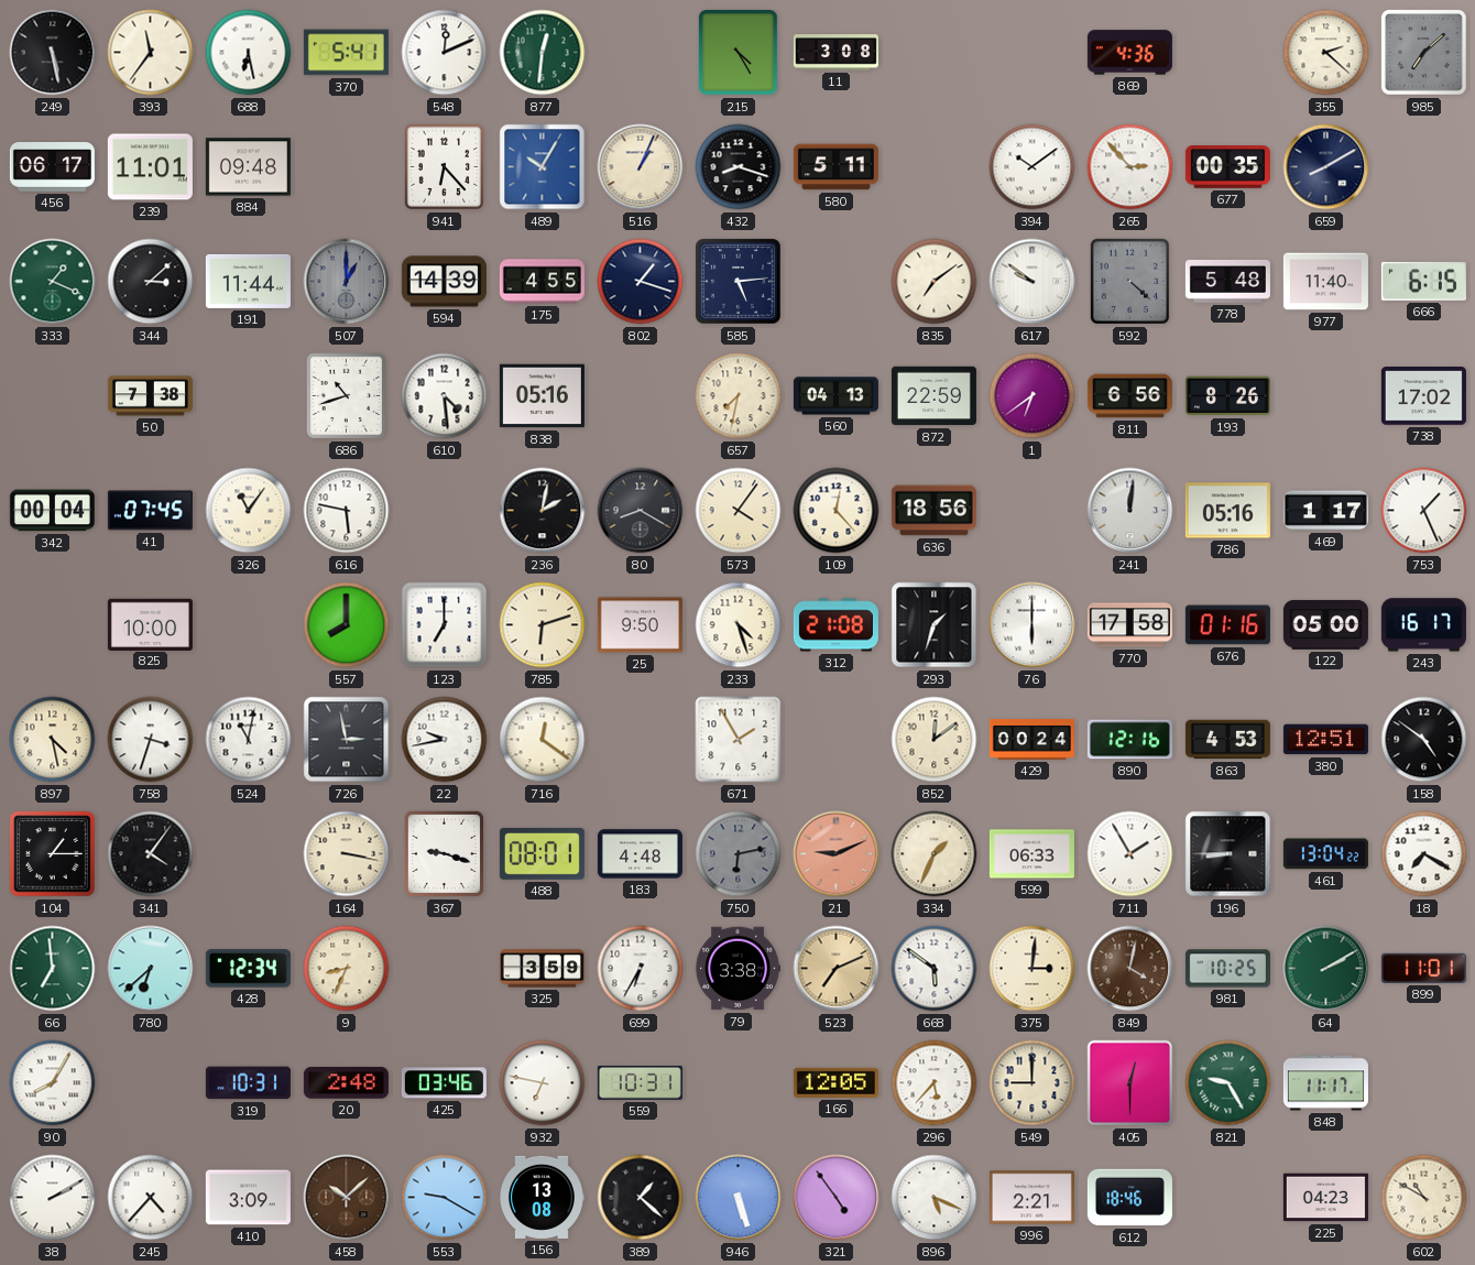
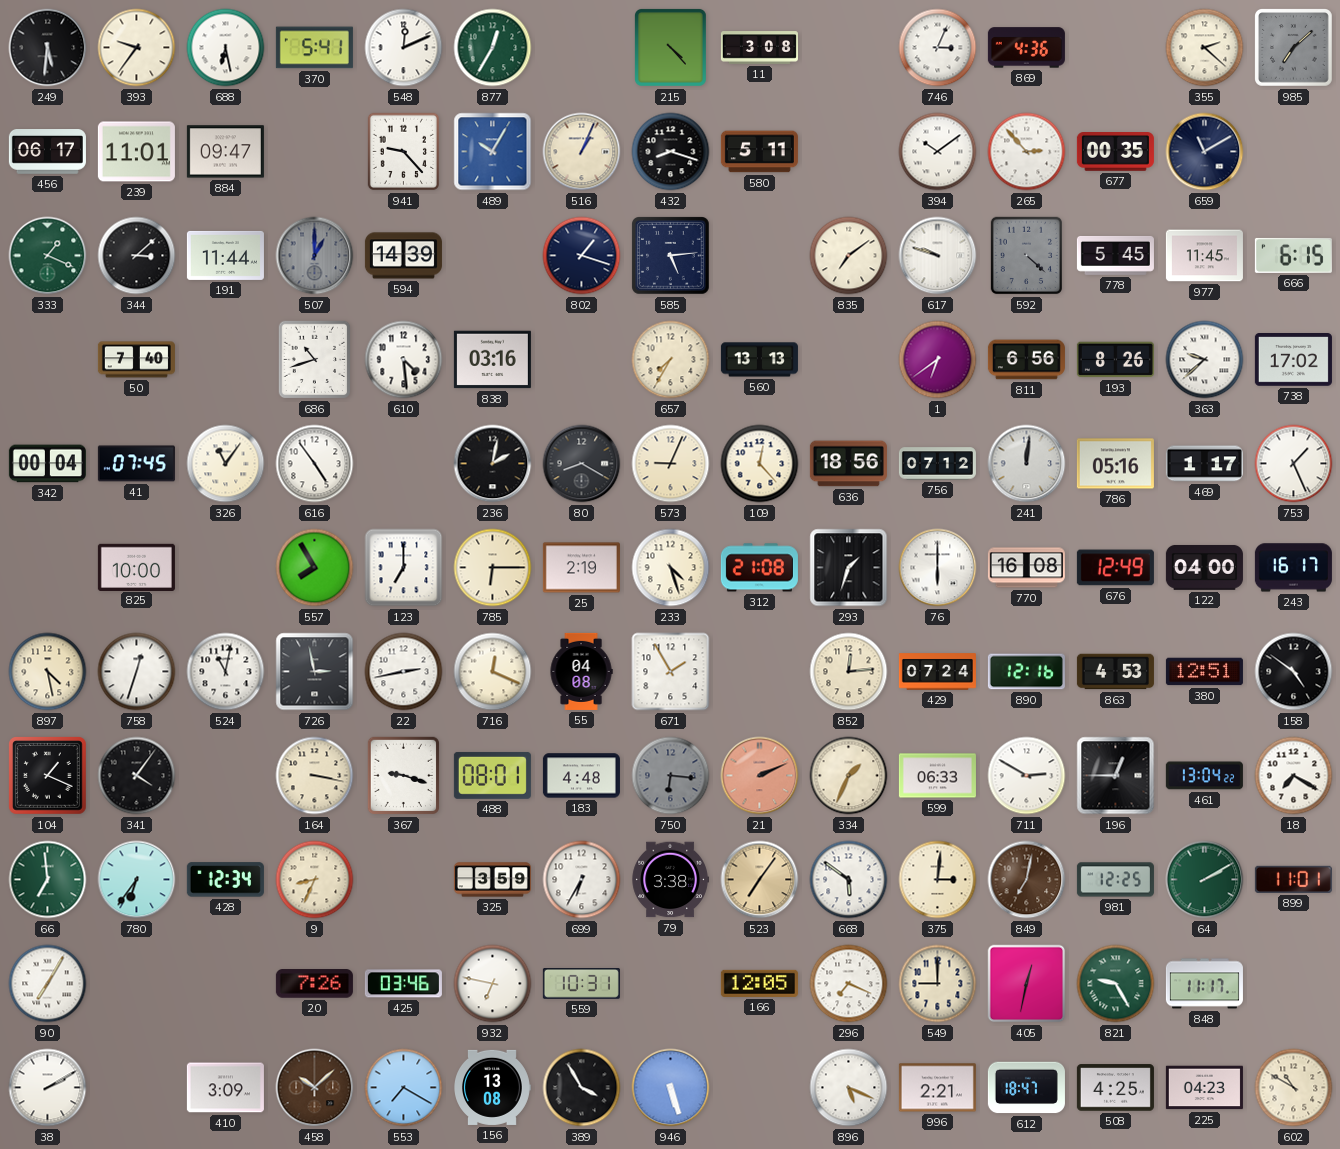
249: 5:28 -> 5:31 (48, 48)
393: 11:36 -> 9:36 (137, 48)
877: 12:31 -> 12:35 (493, 48)
215: 4:25 -> 4:23 (670, 48)
746: none -> 3:04 (938, 48)
884: 09:48 -> 09:47 (225, 152)
941: 6:23 -> 9:23 (403, 152)
659: 8:10 -> 11:10 (1205, 152)
175: 4:55 -> none (542, 282)
617: 9:51 -> 9:48 (938, 256)
778: 5:48 -> 5:45 (1115, 255)
977: 11:40 -> 11:45 (1204, 256)
50: 7:38 -> 7:40 (136, 360)
838: 05:16 -> 03:16 (492, 360)
657: 7:32 -> 7:35 (671, 360)
560: 04:13 -> 13:13 (759, 360)
872: 22:59 -> none (933, 396)
363: none -> 9:38 (1205, 360)
616: 5:47 -> 4:54 (315, 464)
573: 4:06 -> 9:04 (671, 464)
756: none -> 07:12 (937, 464)
557: 8:00 -> 7:55 (315, 568)
785: 6:12 -> 6:15 (493, 568)
25: 9:50 -> 2:19 (581, 568)
770: 17:58 -> 16:08 (1026, 568)
676: 01:16 -> 12:49 (1115, 568)
122: 05:00 -> 04:00 (1204, 568)
758: 3:33 -> 12:33 (137, 672)
22: 9:43 -> 2:43 (404, 672)
716: 12:21 -> 12:19 (493, 672)
55: none -> 04:08 (581, 671)
852: 12:09 -> 12:14 (849, 672)
429: 00:24 -> 07:24 (937, 672)
104: 1:15 -> 1:19 (48, 776)
750: 6:13 -> 6:16 (671, 776)
21: 9:11 -> 2:11 (760, 776)
711: 1:55 -> 2:50 (1027, 776)
196: 8:45 -> 12:45 (1116, 776)
780: 6:38 -> 6:36 (137, 880)
523: 7:11 -> 7:06 (760, 880)
849: 4:02 -> 7:02 (1027, 880)
981: 10:25 -> 12:25 (1115, 880)
90: 8:05 -> 7:05 (48, 984)
319: 10:31 -> none (248, 1083)
20: 2:48 -> 7:26 (314, 984)
296: 5:37 -> 7:19 (849, 984)
405: 12:30 -> 12:32 (1027, 984)
245: 4:37 -> none (151, 1198)
553: 9:20 -> 7:20 (404, 1088)
389: 1:22 -> 3:55 (582, 1088)
321: 4:54 -> none (837, 1198)
612: 18:46 -> 18:47 (1026, 1088)
508: none -> 4:25 (1115, 1088)
